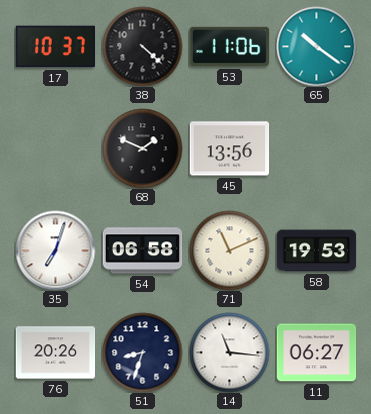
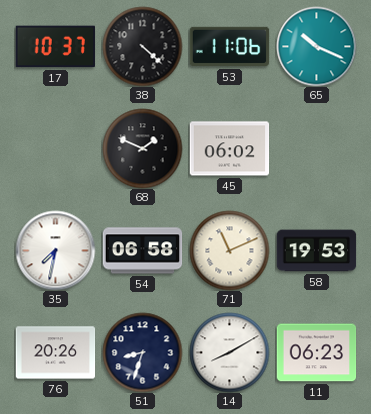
65: 10:21 -> 10:19 (316, 46)
45: 13:56 -> 06:02 (229, 149)
35: 7:03 -> 7:32 (55, 250)
14: 11:16 -> 8:10 (229, 352)
11: 06:27 -> 06:23 (316, 353)
